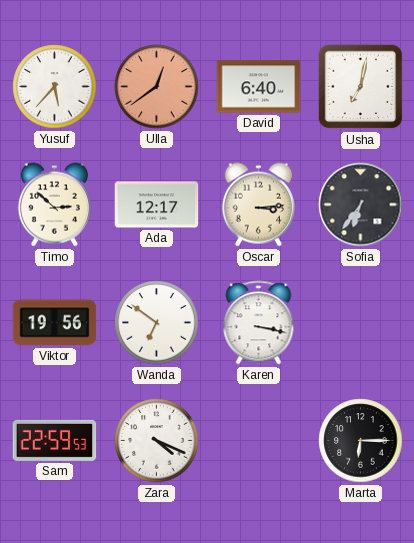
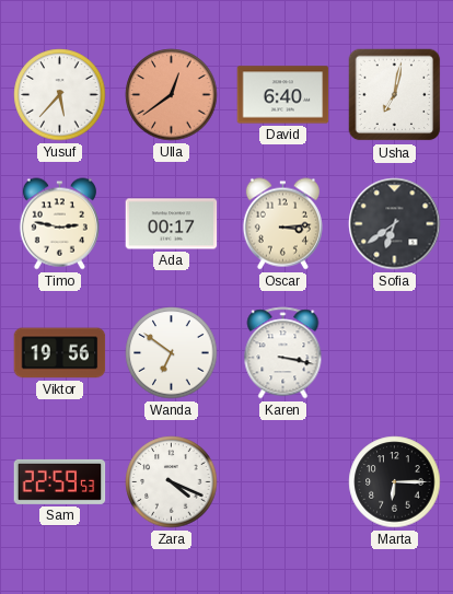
Timo: 2:52 -> 2:47 (59, 224)
Ada: 12:17 -> 00:17 (172, 224)
Sofia: 6:36 -> 6:39 (395, 224)
